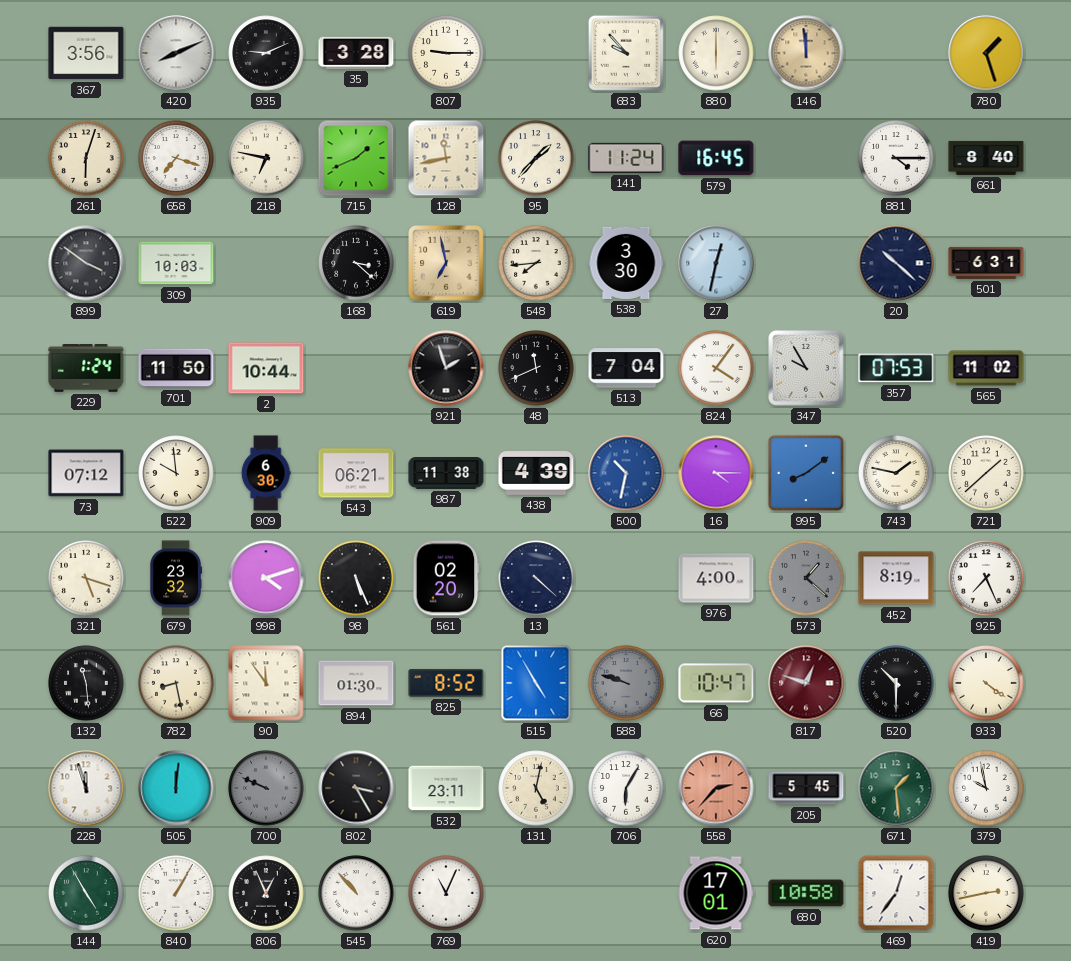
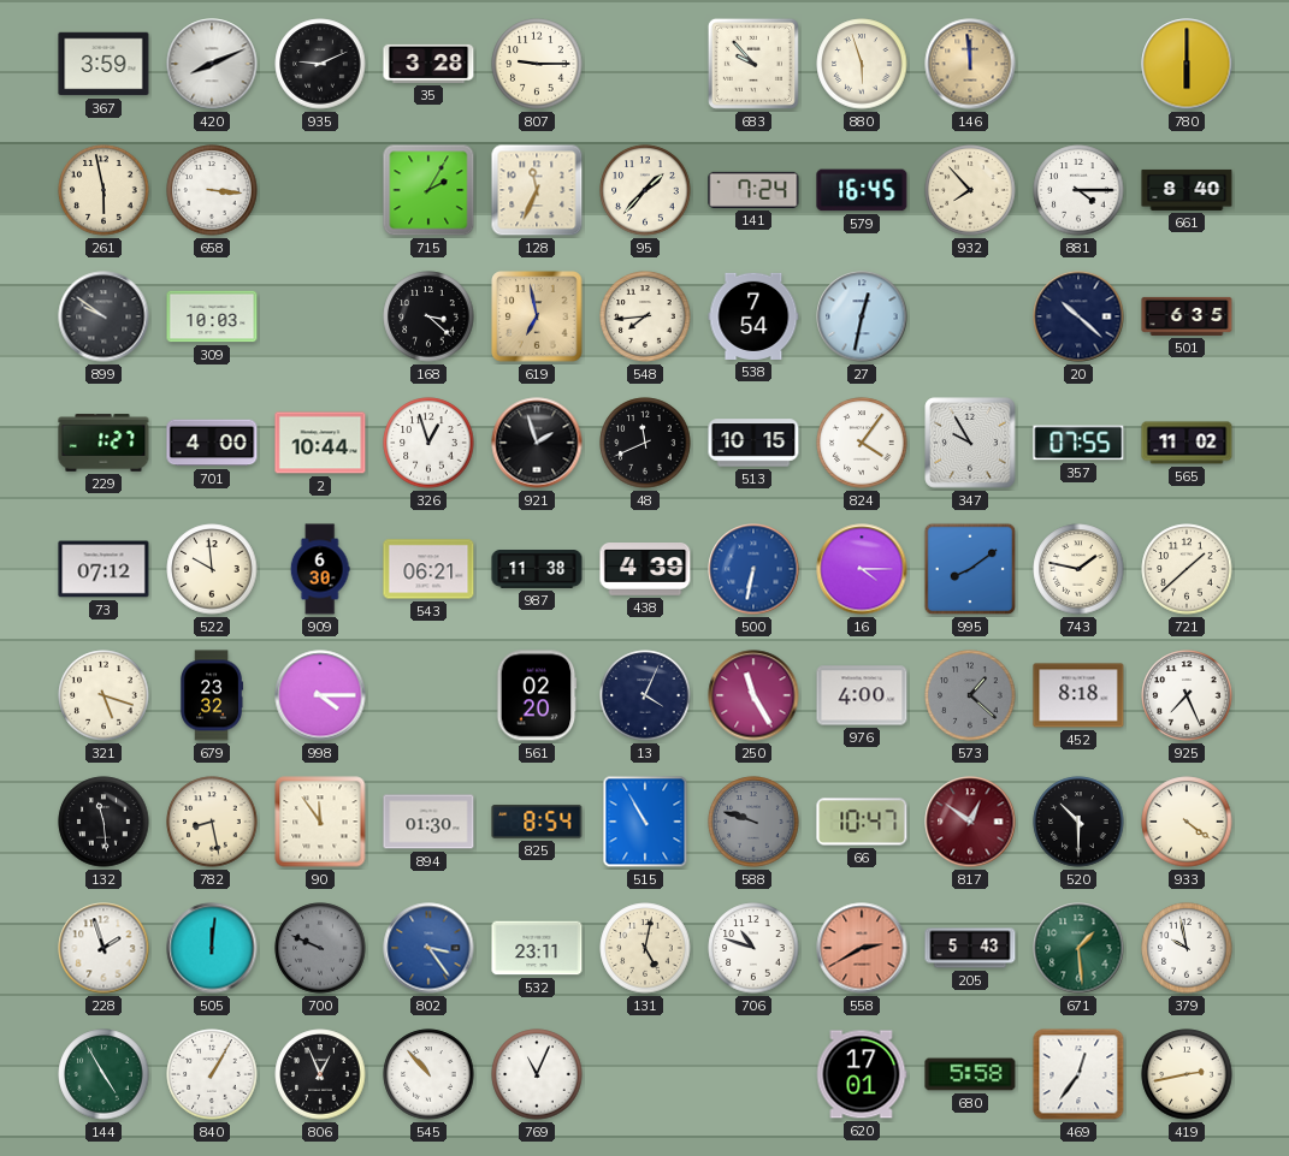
367: 3:56 -> 3:59 (104, 64)
880: 6:00 -> 5:57 (862, 64)
780: 1:27 -> 6:00 (1187, 64)
261: 6:03 -> 5:58 (104, 190)
658: 7:18 -> 3:16 (212, 190)
218: 6:47 -> none (266, 158)
715: 1:41 -> 2:05 (428, 190)
128: 11:43 -> 11:34 (537, 190)
141: 11:24 -> 7:24 (753, 190)
932: none -> 7:53 (970, 190)
899: 3:51 -> 9:51 (104, 316)
538: 3:30 -> 7:54 (753, 316)
501: 6:31 -> 6:35 (1187, 316)
229: 1:24 -> 1:27 (104, 443)
701: 11:50 -> 4:00 (212, 443)
326: none -> 12:57 (428, 443)
513: 7:04 -> 10:15 (753, 443)
357: 07:53 -> 07:55 (1078, 443)
500: 10:32 -> 6:32 (753, 569)
998: 4:12 -> 4:15 (320, 695)
98: 5:26 -> none (356, 578)
13: 4:22 -> 4:04 (645, 695)
250: none -> 11:25 (753, 695)
452: 8:19 -> 8:18 (1078, 695)
825: 8:52 -> 8:54 (537, 822)
515: 4:55 -> 10:55 (645, 822)
817: 12:48 -> 12:51 (970, 822)
228: 11:57 -> 1:57 (104, 948)
802: 3:25 -> 3:24 (428, 948)
802 dial: black -> blue (428, 948)
706: 6:05 -> 10:48 (753, 948)
558: 2:37 -> 2:40 (862, 948)
205: 5:45 -> 5:43 (970, 948)
680: 10:58 -> 5:58 (970, 1074)
